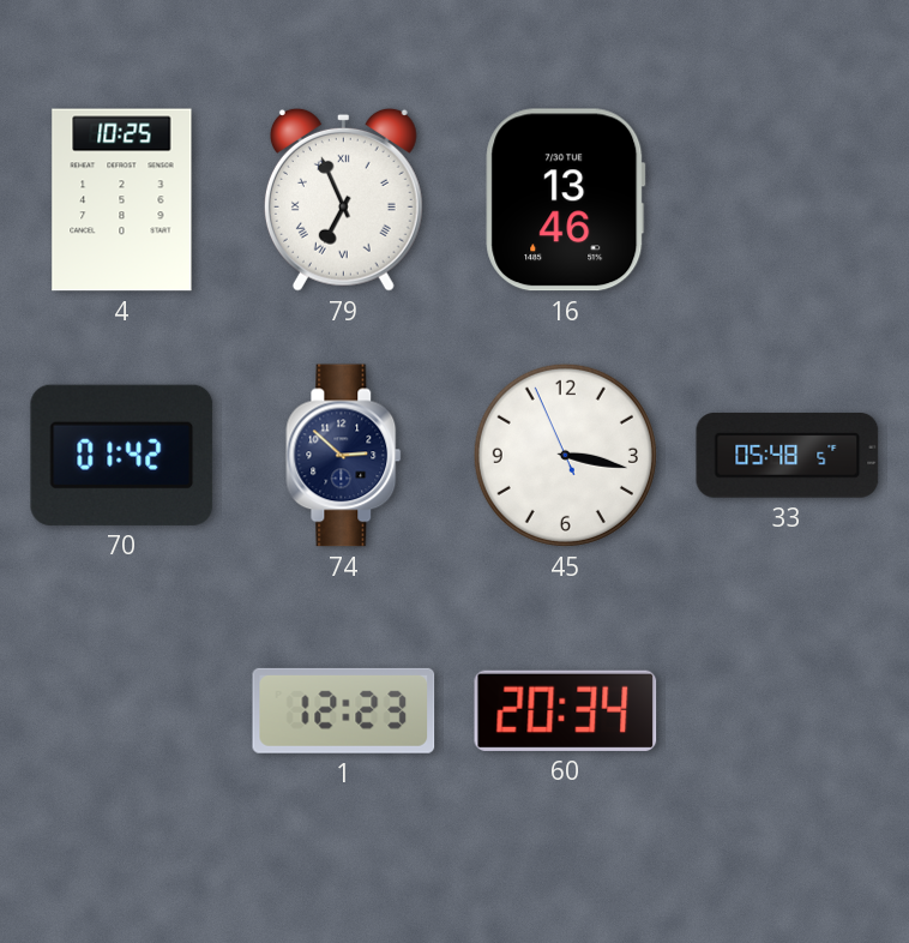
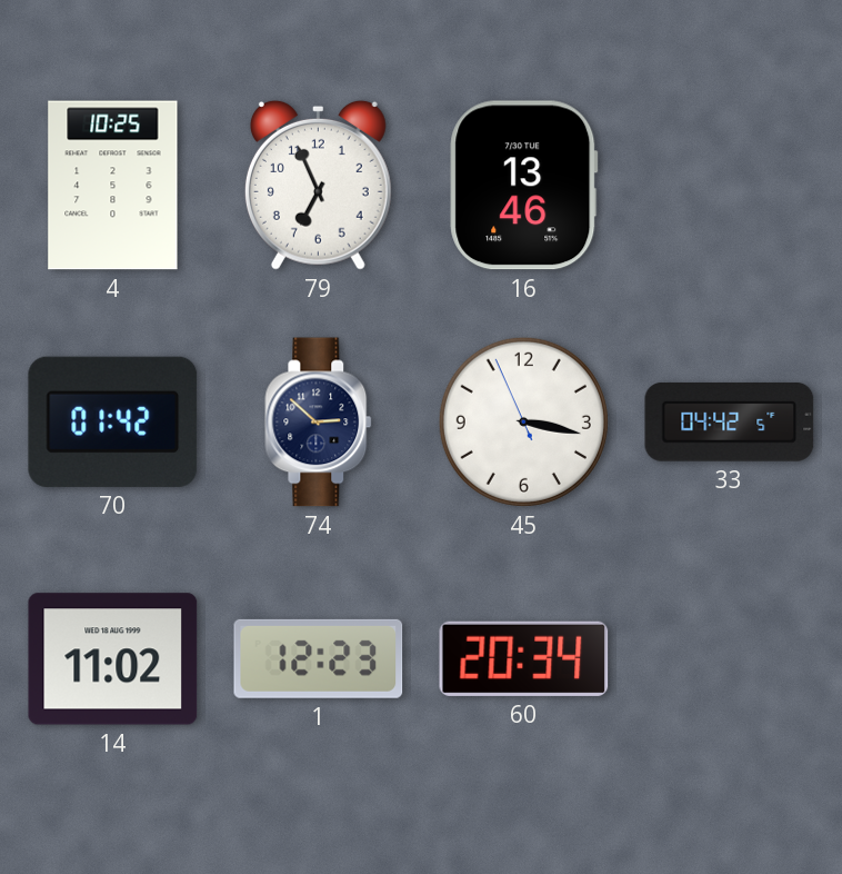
79 numerals: Roman -> Arabic (318, 185)
33: 05:48 -> 04:42 (730, 423)
14: none -> 11:02 (113, 659)
